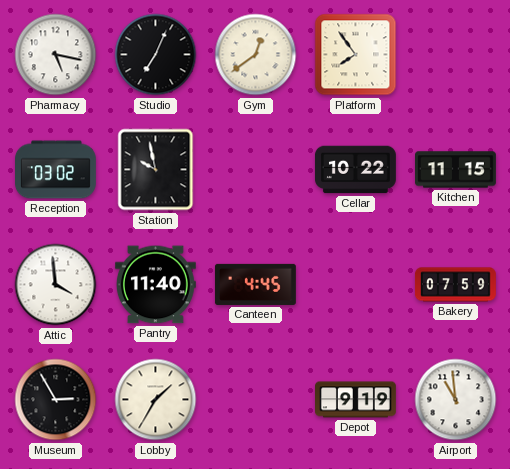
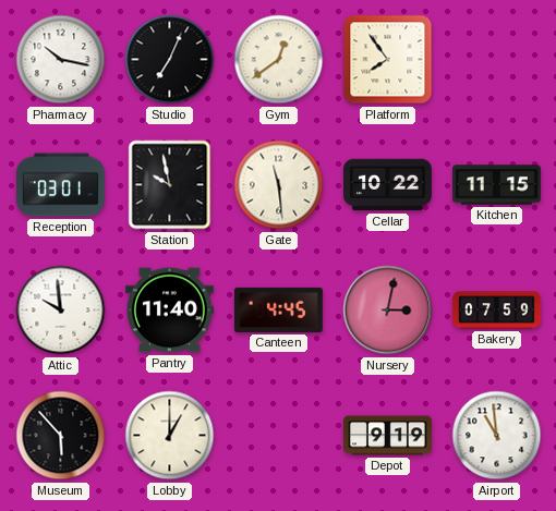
Pharmacy: 5:17 -> 10:17 (61, 60)
Reception: 03:02 -> 03:01 (61, 185)
Gate: none -> 11:29 (279, 185)
Attic: 3:59 -> 9:59 (61, 311)
Nursery: none -> 3:02 (388, 311)
Museum: 2:55 -> 5:53 (61, 436)
Lobby: 1:35 -> 1:00 (170, 436)
